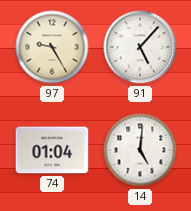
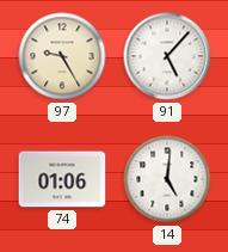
74: 01:04 -> 01:06 (62, 179)
